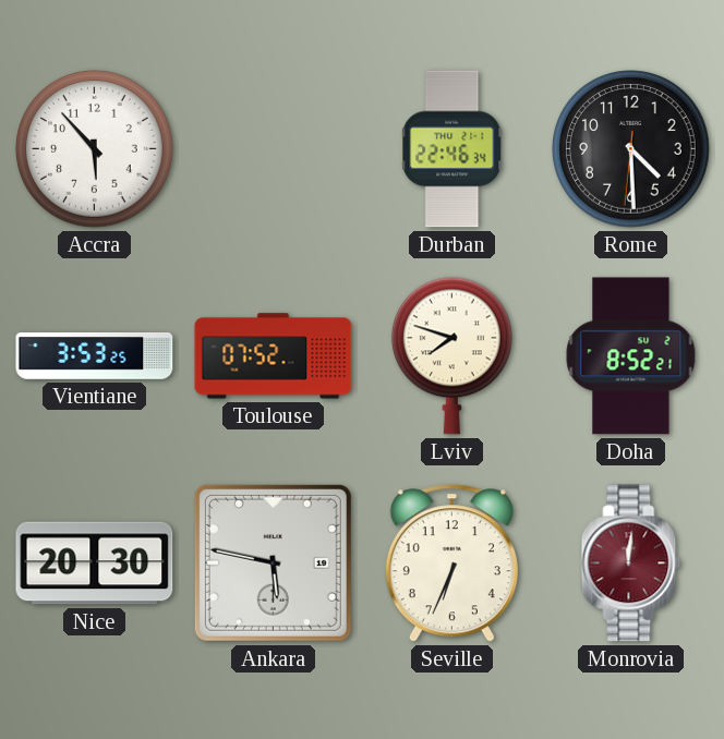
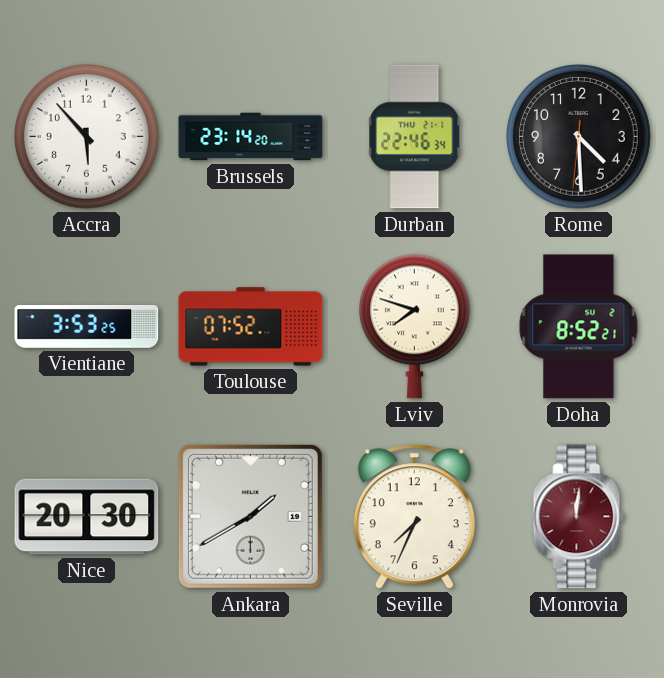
Brussels: none -> 23:14 (251, 137)
Ankara: 5:47 -> 1:40 (250, 516)
Seville: 6:34 -> 7:34 (414, 517)
